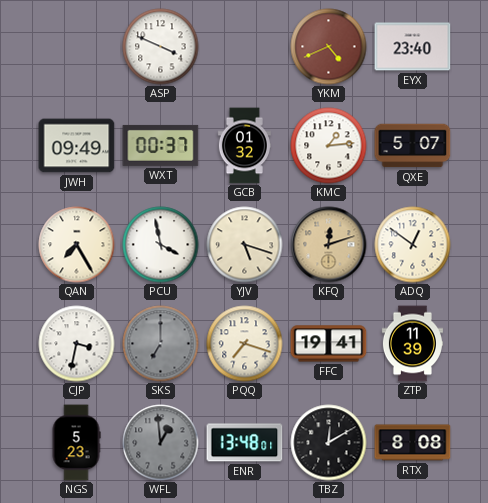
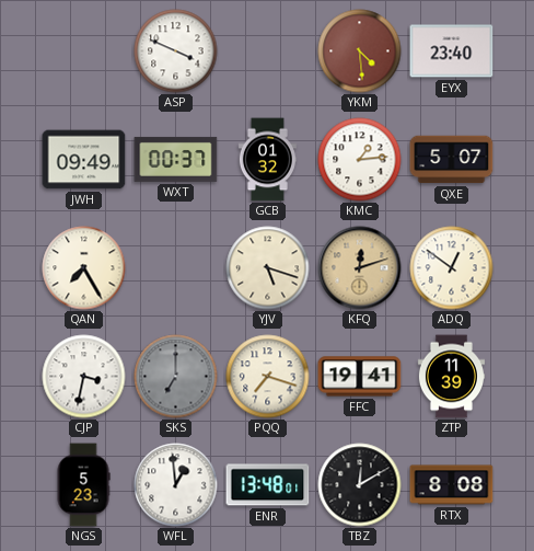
YKM: 4:41 -> 4:29 (360, 51)
PCU: 3:58 -> none (161, 245)
WFL dial: grey -> white (176, 485)
